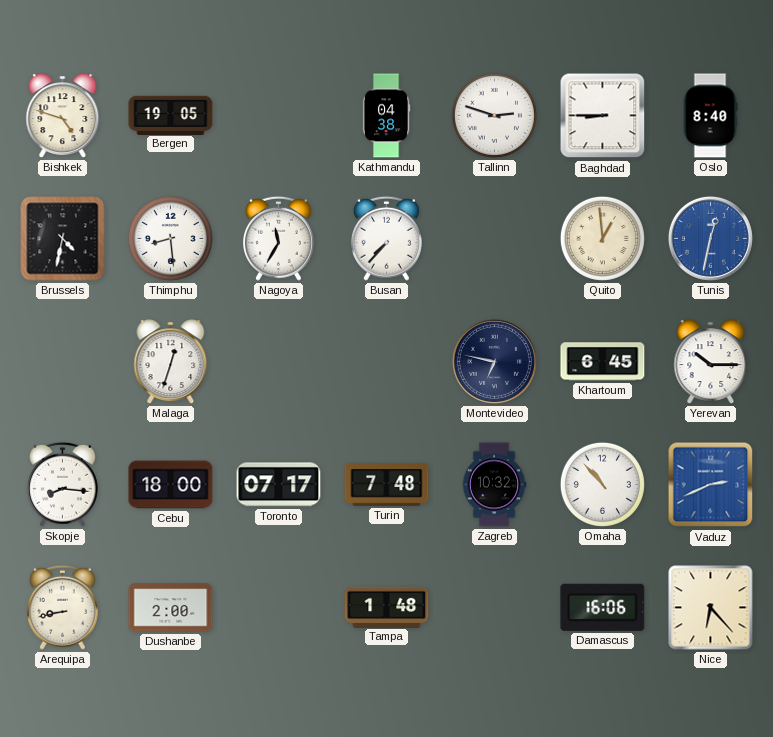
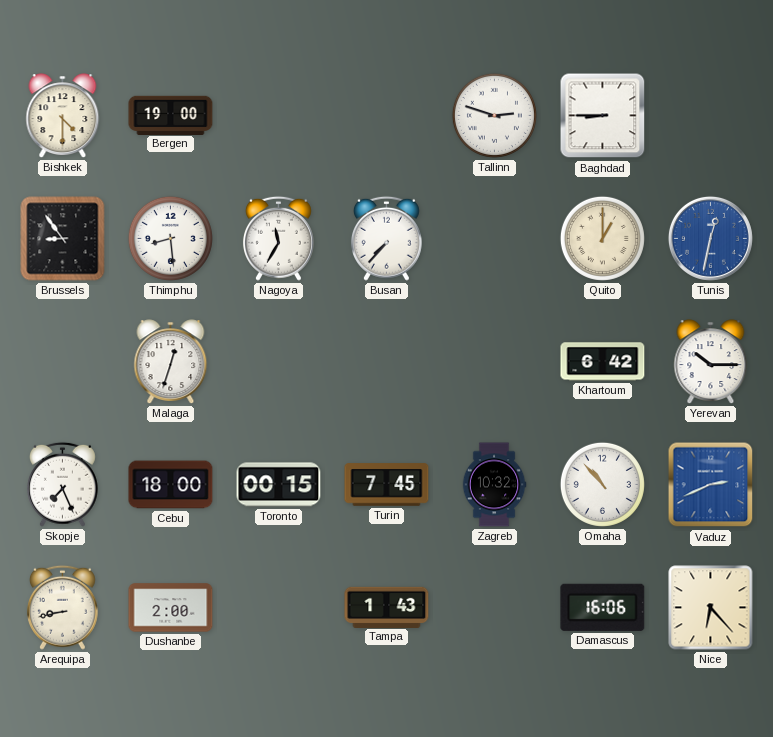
Bishkek: 4:48 -> 4:30 (63, 116)
Bergen: 19:05 -> 19:00 (171, 115)
Kathmandu: 04:38 -> none (386, 116)
Oslo: 8:40 -> none (710, 116)
Brussels: 4:32 -> 8:54 (63, 239)
Quito: 12:59 -> 1:00 (602, 238)
Montevideo: 6:47 -> none (494, 361)
Khartoum: 6:45 -> 6:42 (603, 362)
Skopje: 8:16 -> 7:26 (62, 484)
Toronto: 07:17 -> 00:15 (279, 485)
Turin: 7:48 -> 7:45 (387, 485)
Tampa: 1:48 -> 1:43 (387, 607)
